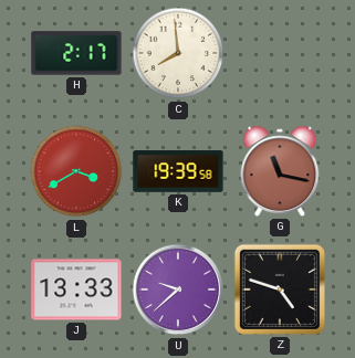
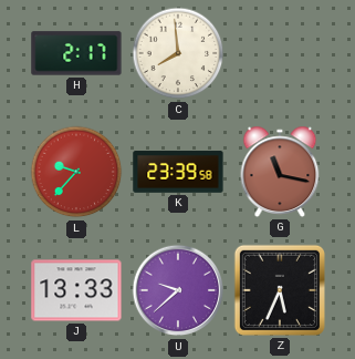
L: 3:40 -> 9:37 (76, 172)
K: 19:39 -> 23:39 (178, 172)
Z: 4:48 -> 5:34 (280, 290)
